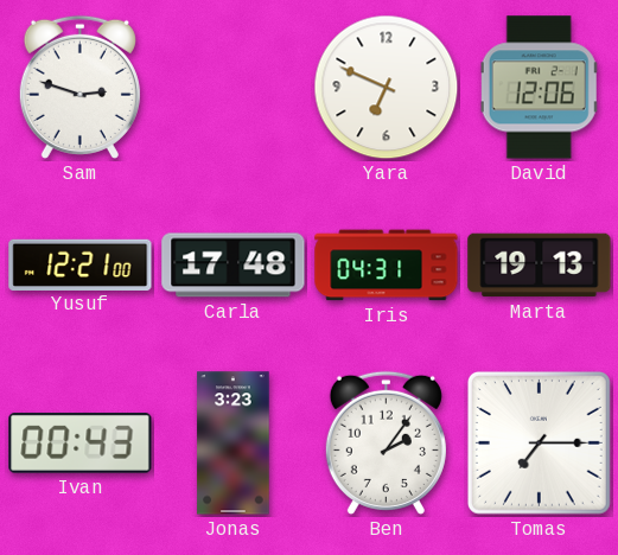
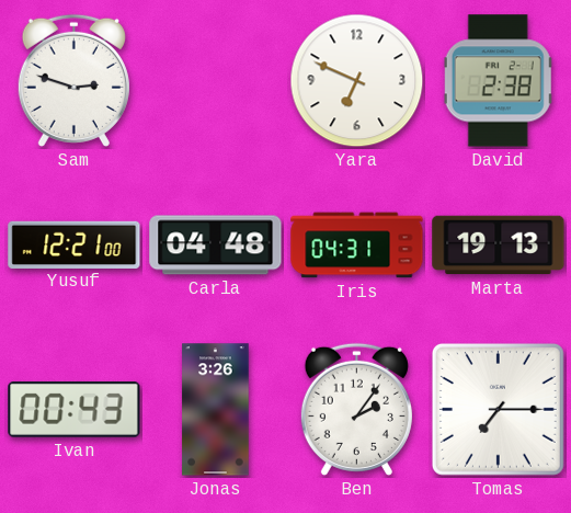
David: 12:06 -> 2:38 (499, 81)
Carla: 17:48 -> 04:48 (216, 246)
Jonas: 3:23 -> 3:26 (216, 410)
